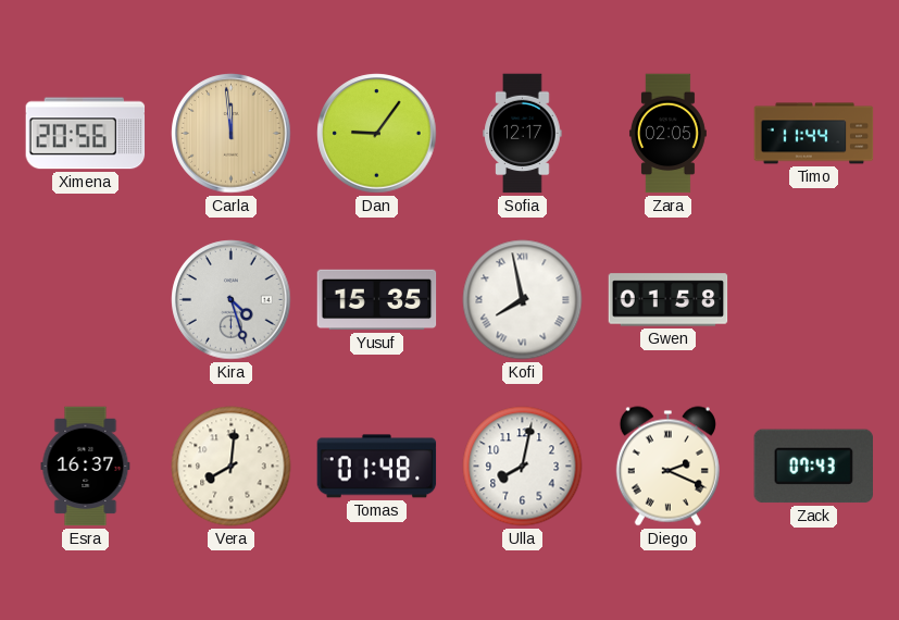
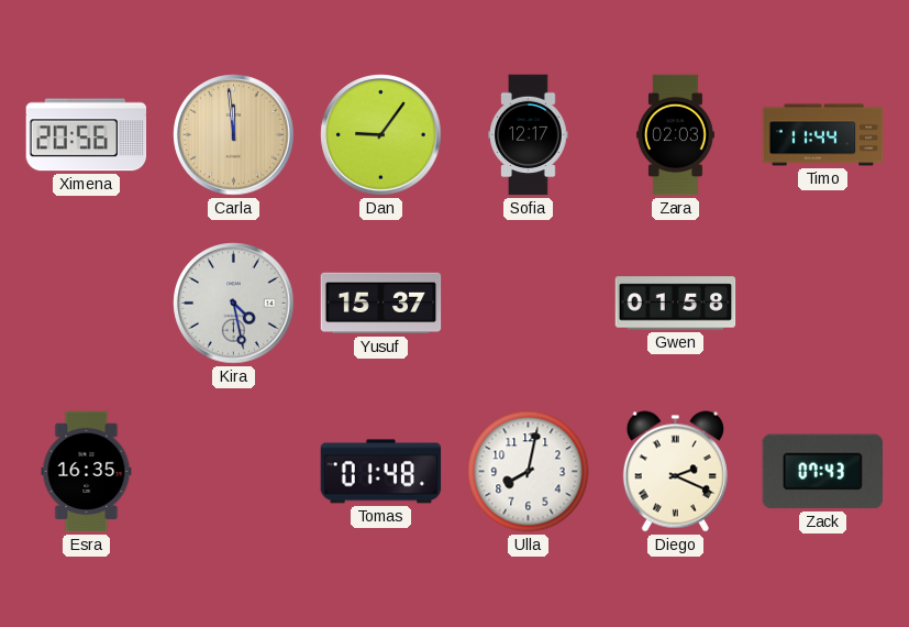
Zara: 02:05 -> 02:03 (676, 135)
Kira: 4:27 -> 4:28 (234, 304)
Yusuf: 15:35 -> 15:37 (381, 304)
Kofi: 7:58 -> none (523, 300)
Esra: 16:37 -> 16:35 (87, 472)
Vera: 8:01 -> none (232, 467)
